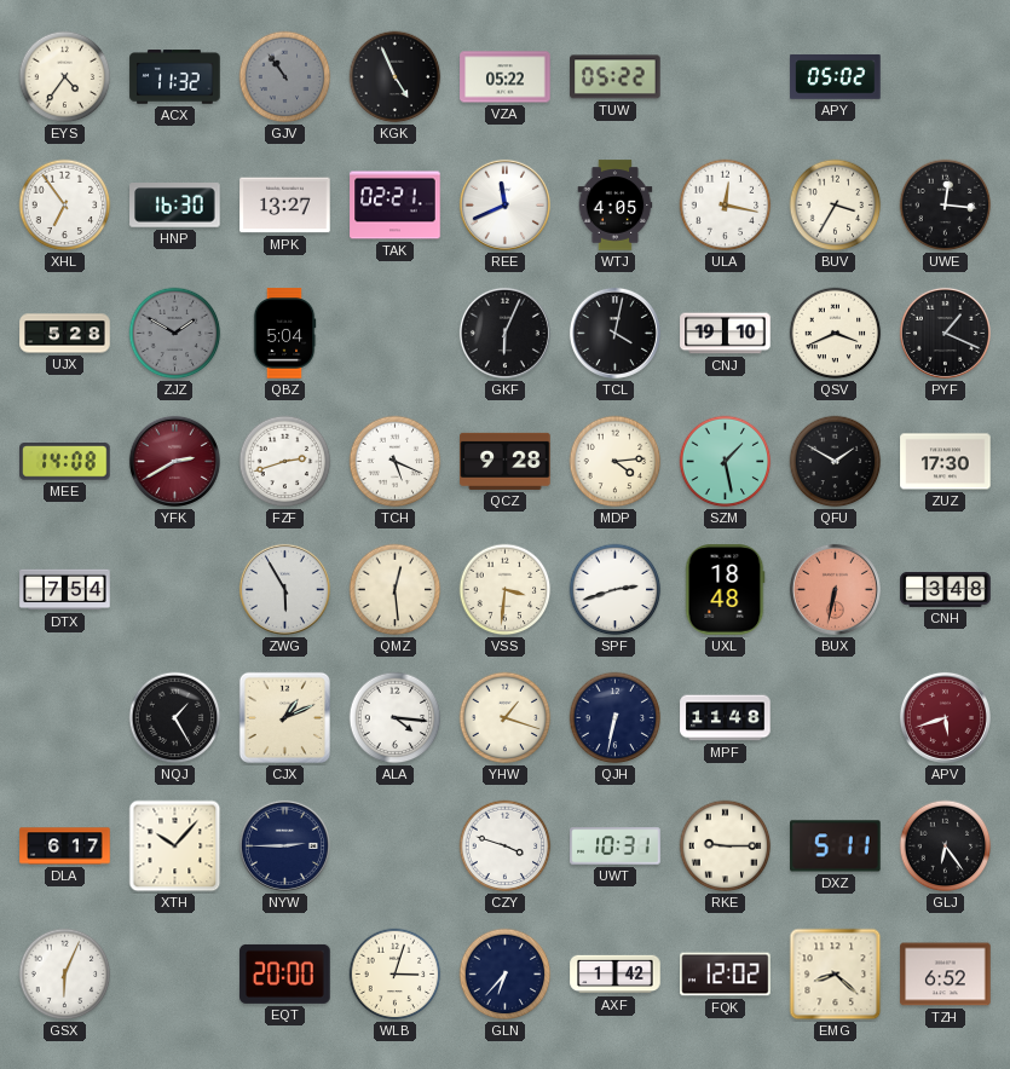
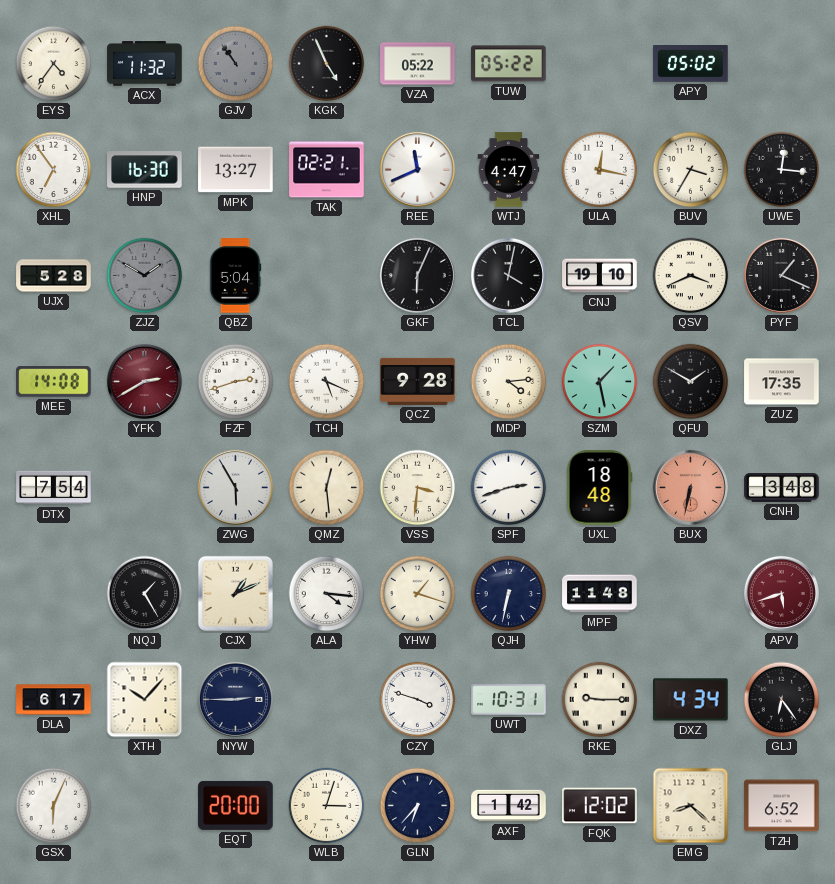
WTJ: 4:05 -> 4:47 (509, 170)
ZUZ: 17:30 -> 17:35 (782, 382)
DXZ: 5:11 -> 4:34 (691, 700)
